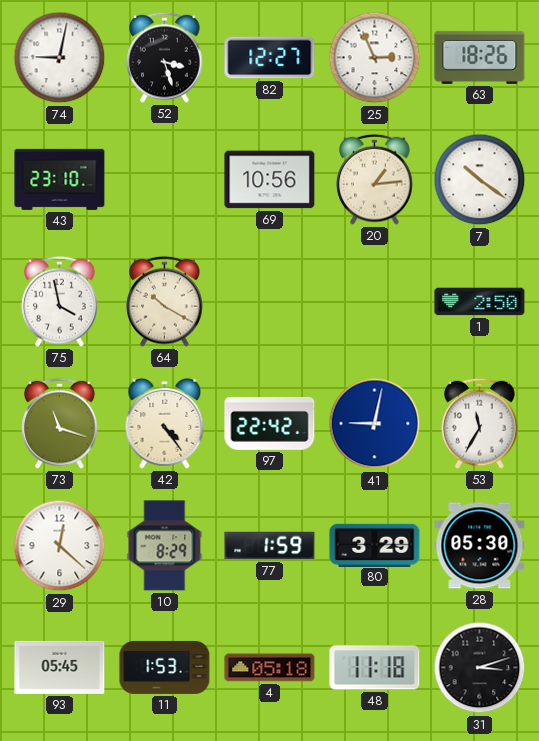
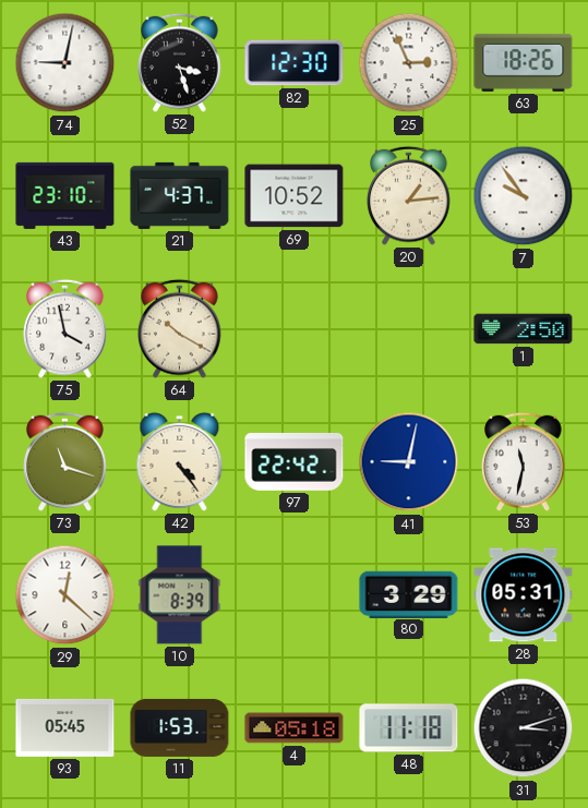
82: 12:27 -> 12:30 (295, 63)
21: none -> 4:37 (180, 195)
69: 10:56 -> 10:52 (295, 196)
7: 10:21 -> 9:54 (524, 196)
53: 11:35 -> 11:32 (524, 461)
10: 8:29 -> 8:39 (180, 595)
77: 1:59 -> none (270, 546)
28: 05:30 -> 05:31 (524, 595)
